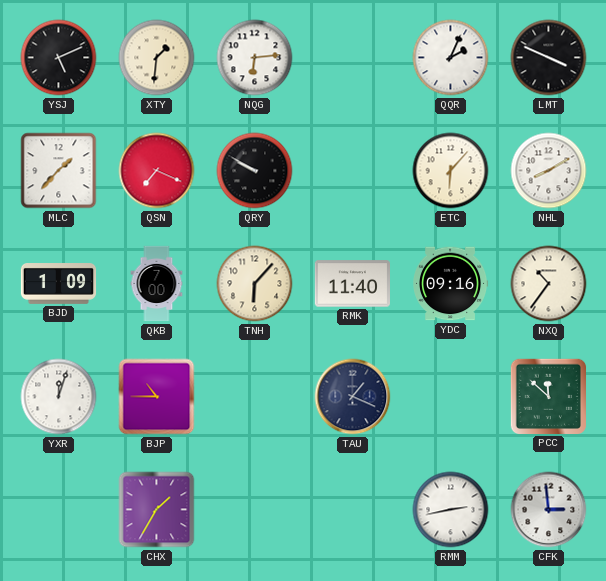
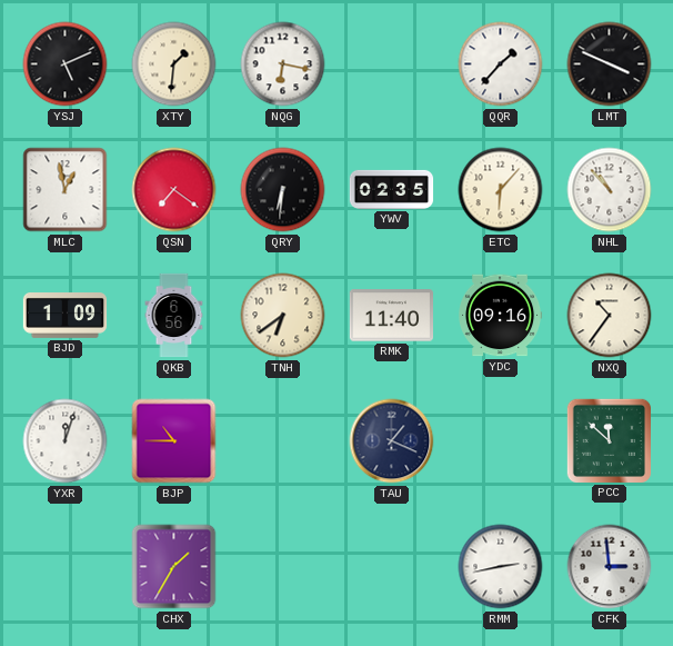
NQG: 6:14 -> 6:17 (283, 64)
QQR: 2:04 -> 1:37 (501, 64)
MLC: 1:37 -> 12:58 (66, 190)
QSN: 7:19 -> 7:21 (174, 190)
QRY: 9:50 -> 6:31 (283, 190)
YWV: none -> 02:35 (392, 189)
NHL: 8:10 -> 10:53 (610, 190)
QKB: 7:00 -> 6:56 (174, 316)
TNH: 6:07 -> 6:39 (283, 316)
